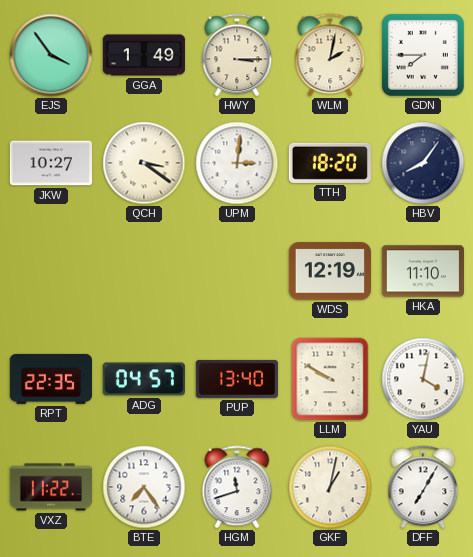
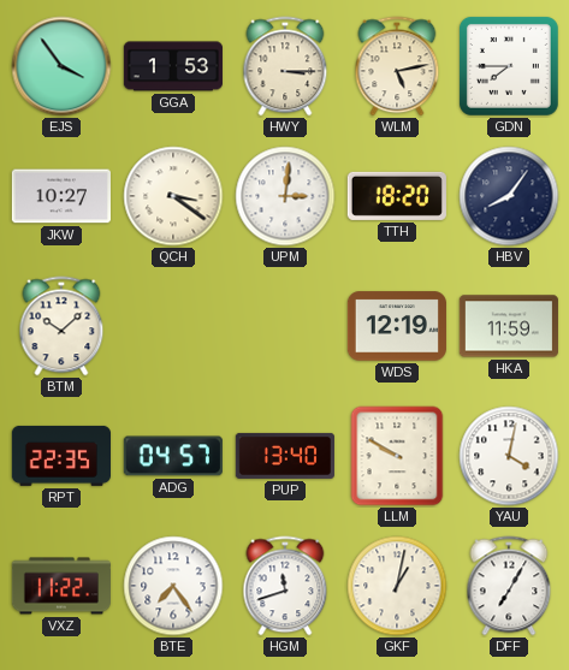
GGA: 1:49 -> 1:53 (173, 66)
WLM: 2:02 -> 5:13 (397, 66)
BTM: none -> 10:08 (61, 326)
HKA: 11:10 -> 11:59 (509, 326)
